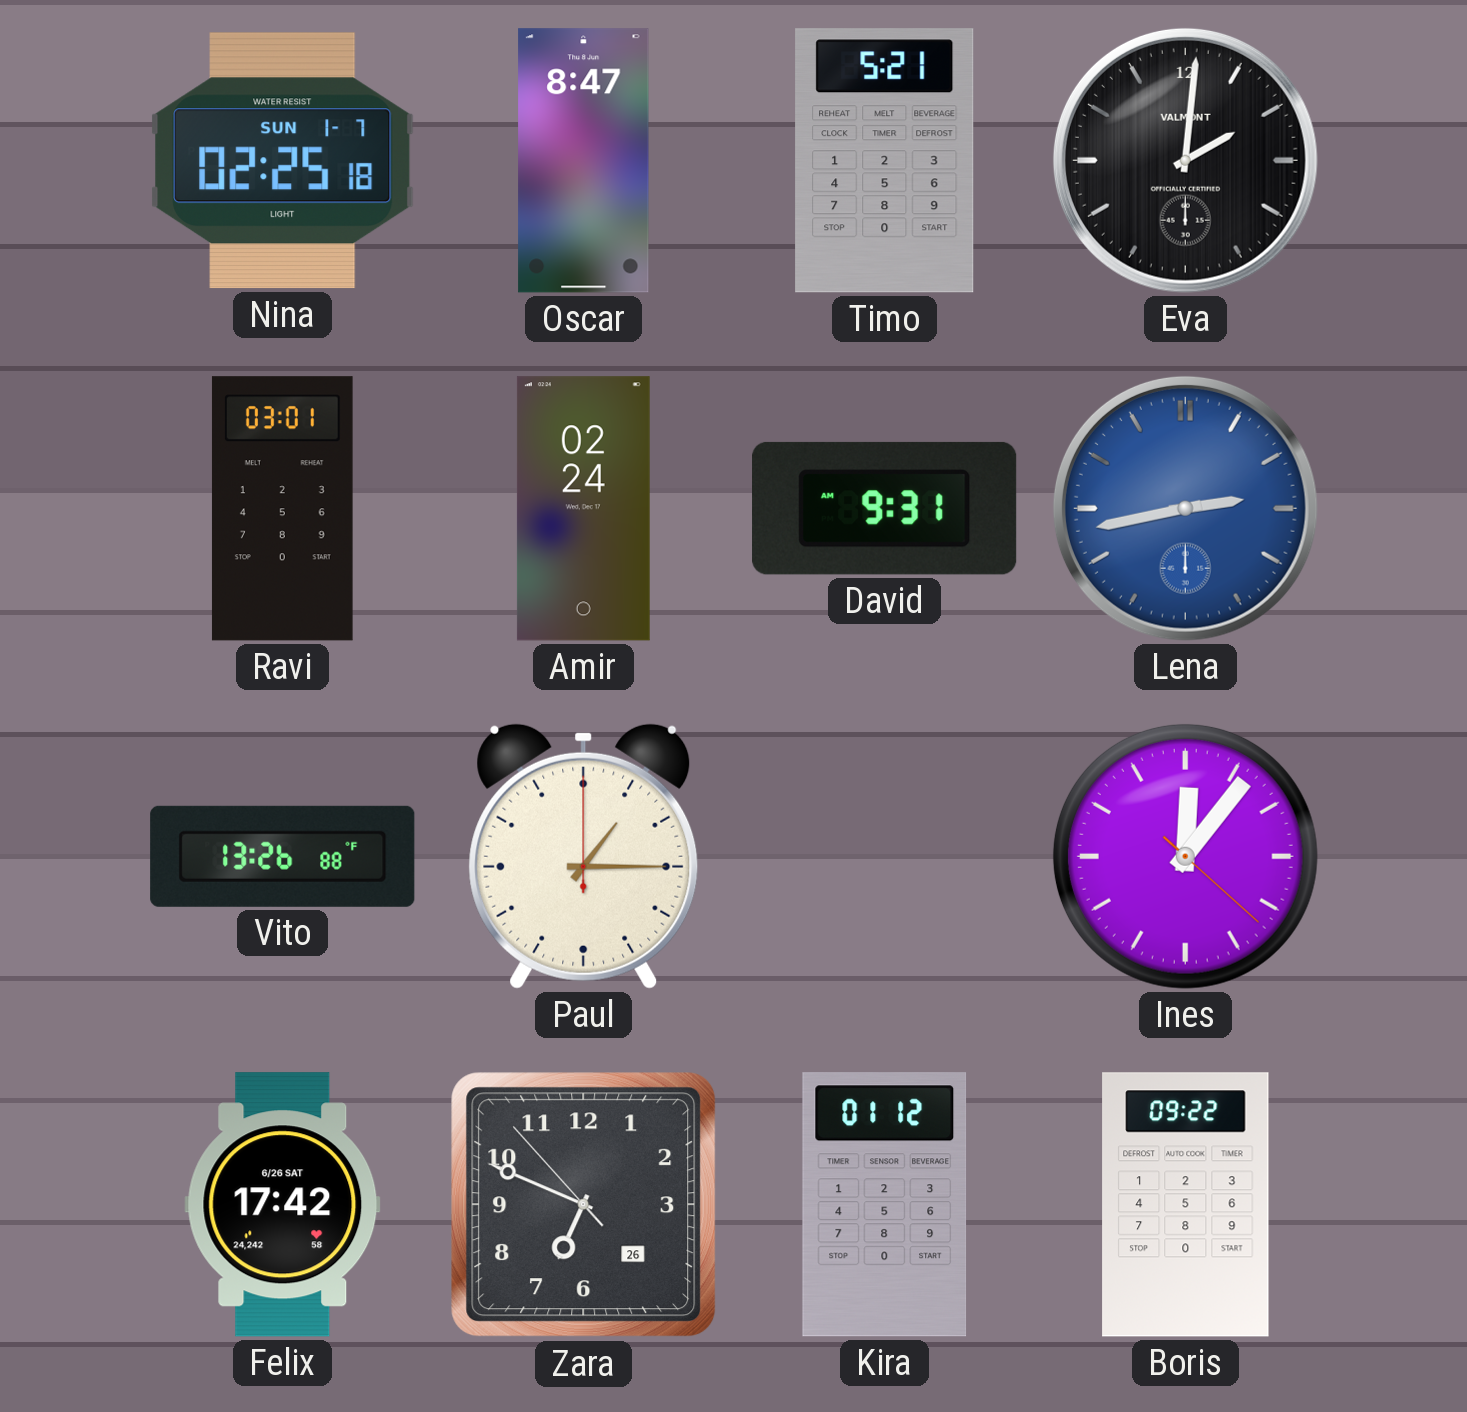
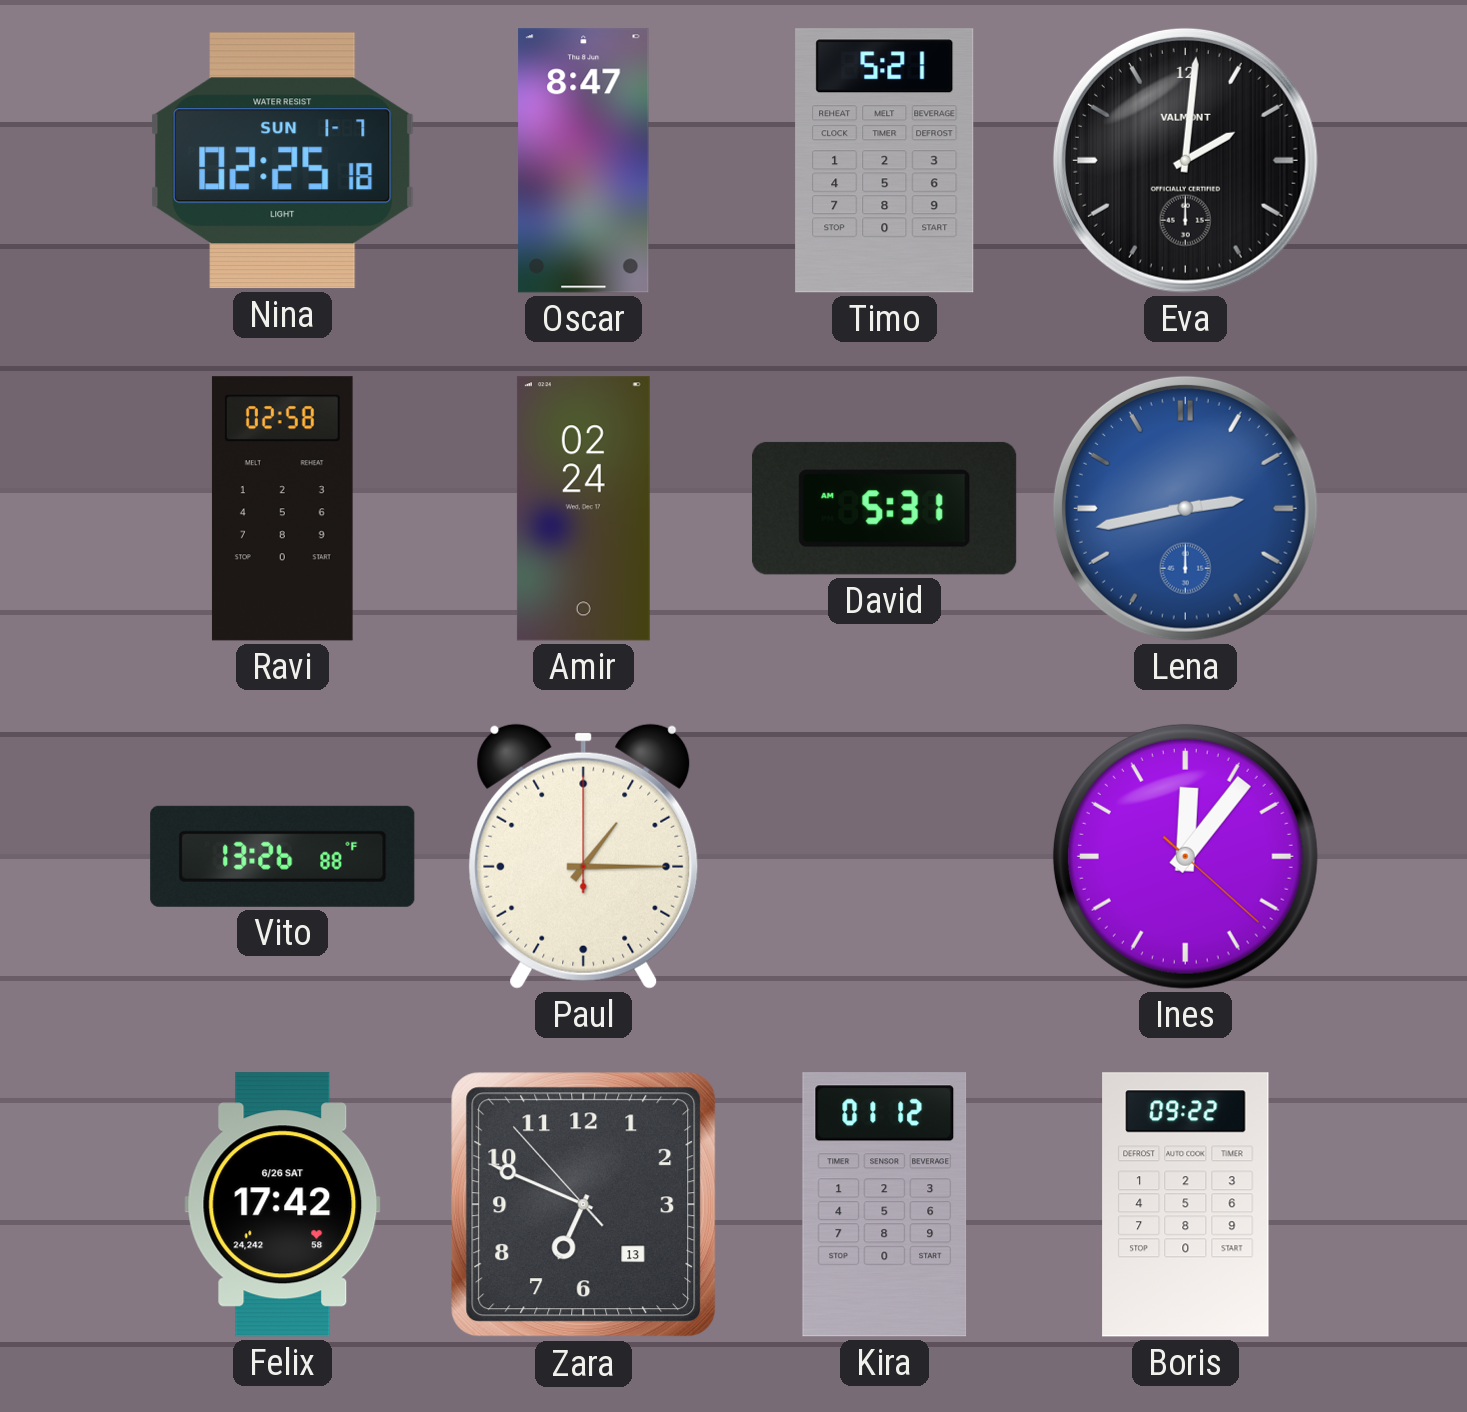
Ravi: 03:01 -> 02:58 (282, 509)
David: 9:31 -> 5:31 (885, 508)
Zara date: 26 -> 13 (584, 1205)
